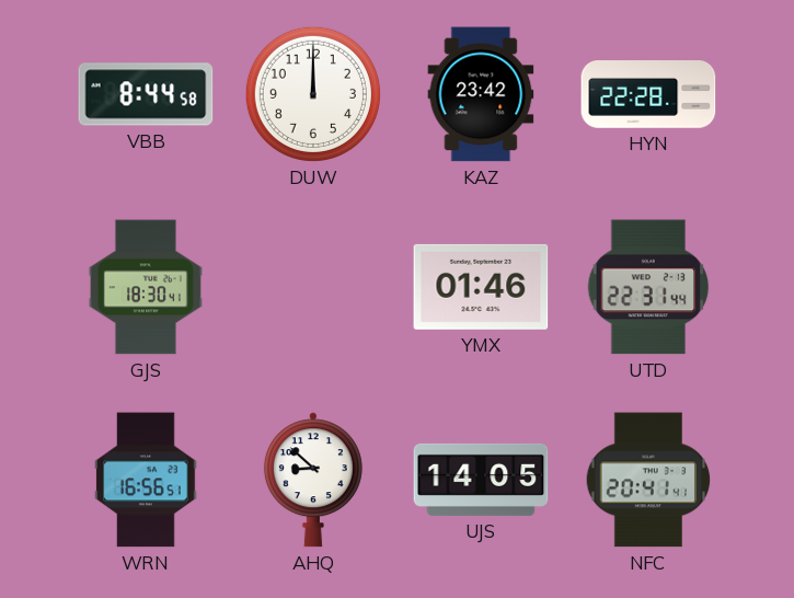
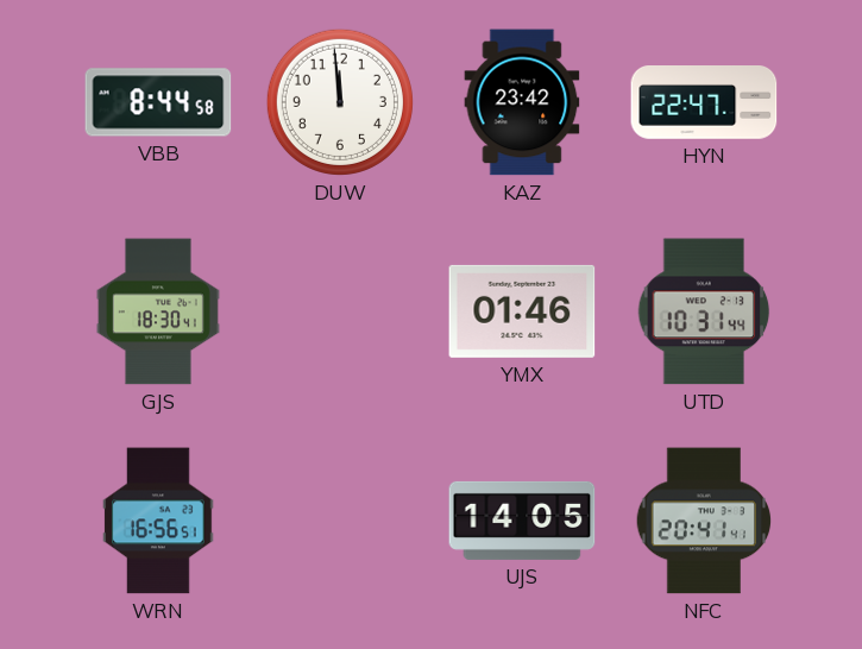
DUW: 12:00 -> 11:59 (340, 102)
HYN: 22:28 -> 22:47 (704, 103)
UTD: 22:31 -> 10:31 (704, 311)
AHQ: 8:52 -> none (313, 480)
